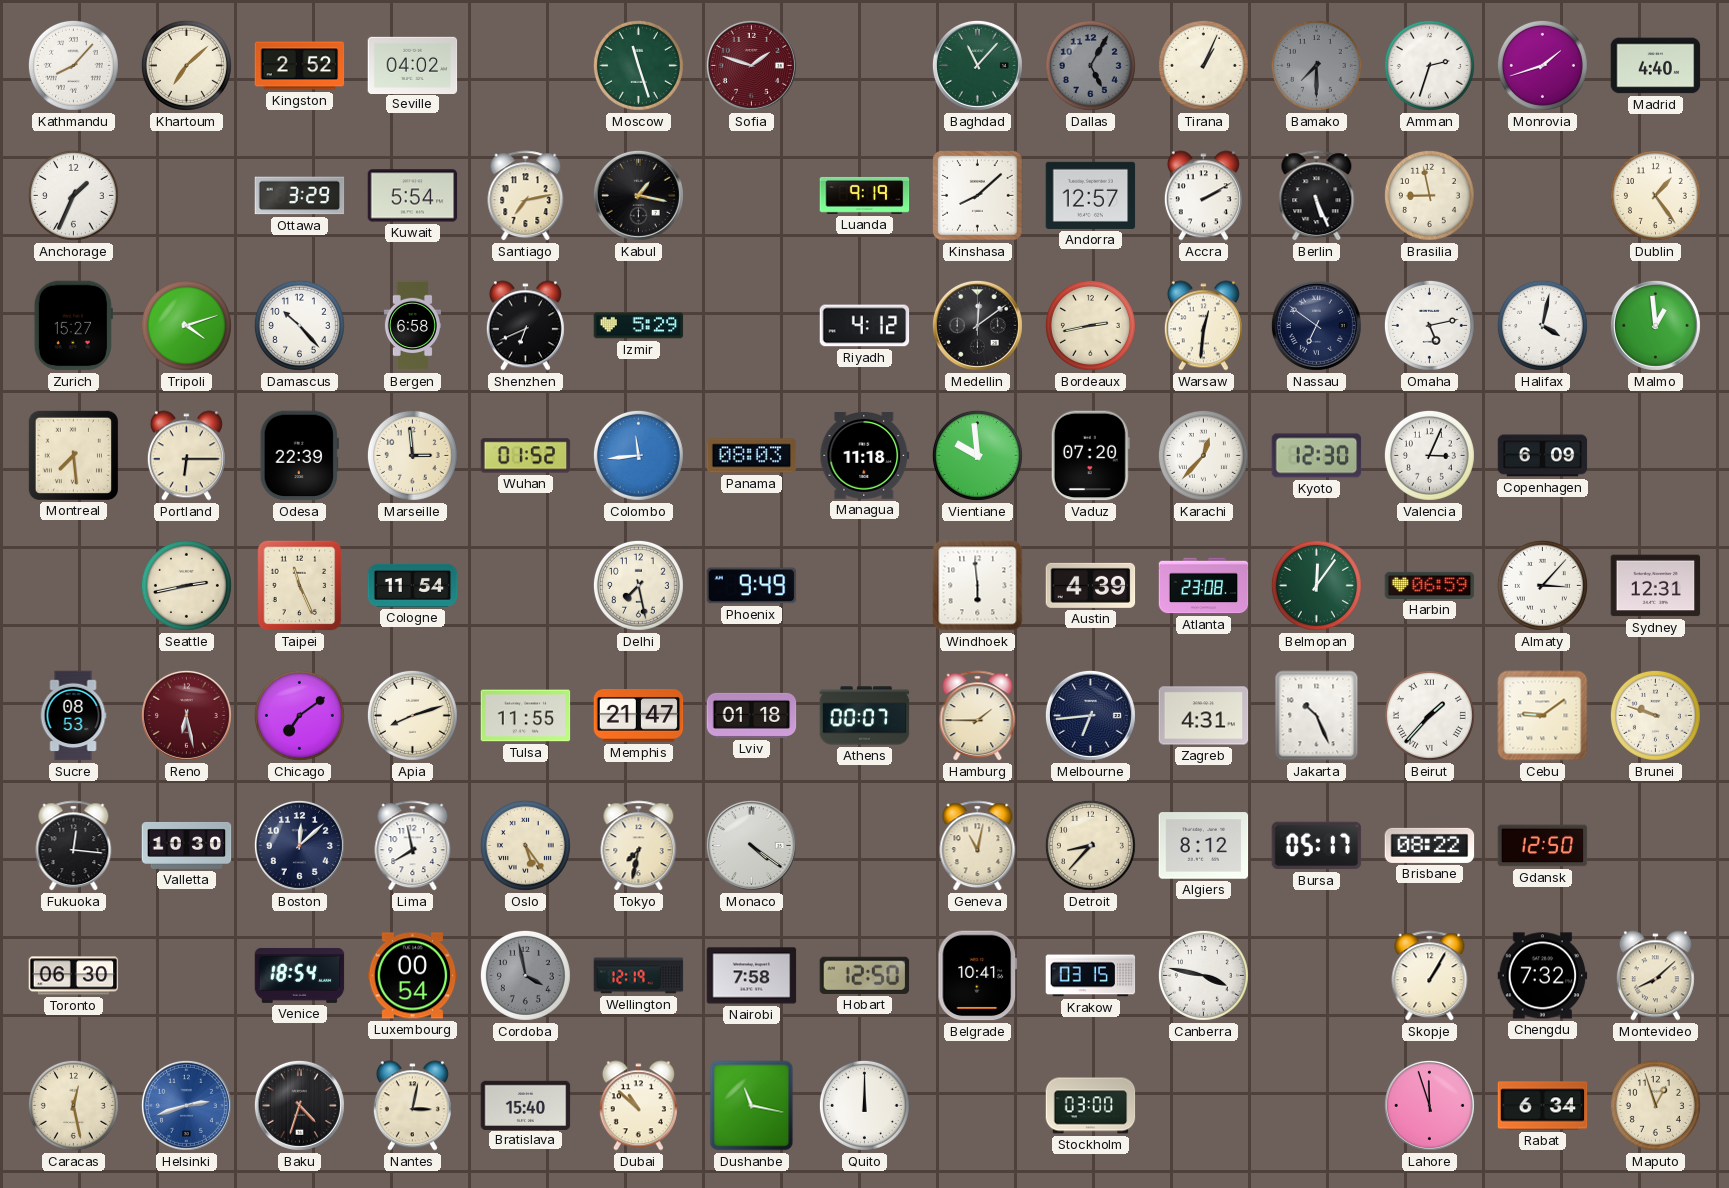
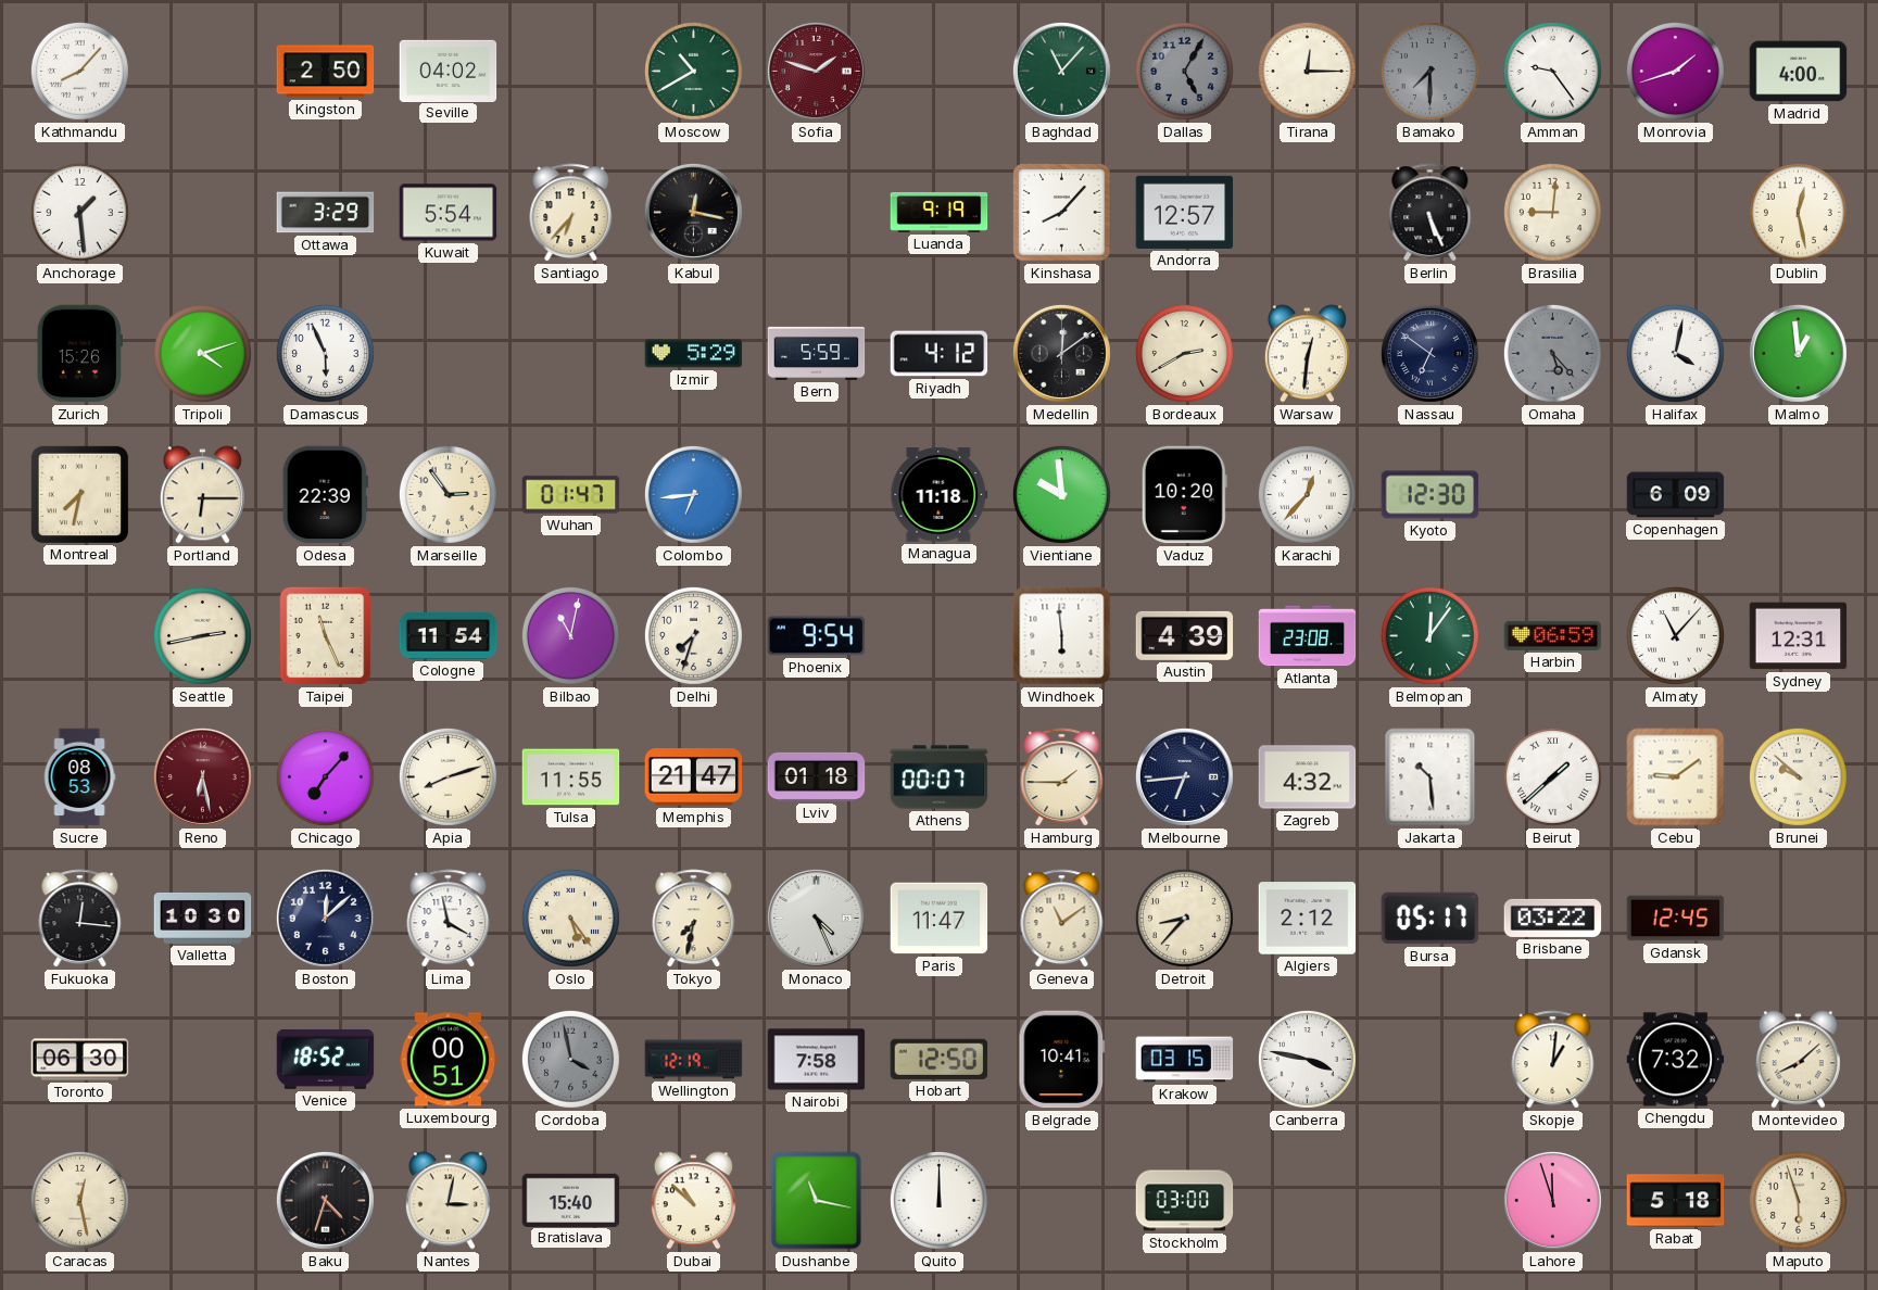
Khartoum: 7:08 -> none (186, 65)
Kingston: 2:52 -> 2:50 (326, 72)
Moscow: 11:27 -> 10:40 (693, 71)
Tirana: 1:04 -> 12:15 (1307, 71)
Amman: 2:33 -> 9:24 (1552, 71)
Madrid: 4:40 -> 4:00 (1799, 72)
Anchorage: 1:34 -> 1:29 (79, 212)
Santiago: 7:13 -> 6:37 (571, 213)
Kabul: 1:17 -> 12:17 (693, 212)
Kinshasa: 8:08 -> 8:07 (1062, 213)
Accra: 2:10 -> none (1203, 196)
Brasilia: 8:58 -> 9:01 (1552, 212)
Dublin: 1:24 -> 12:28 (1798, 212)
Zurich: 15:27 -> 15:26 (79, 354)
Damascus: 10:23 -> 5:56 (325, 353)
Bergen: 6:58 -> none (412, 326)
Shenzhen: 6:41 -> none (525, 326)
Bern: none -> 5:59 (817, 353)
Bordeaux: 2:43 -> 2:40 (1184, 353)
Omaha: 5:13 -> 5:23 (1552, 353)
Omaha dial: white -> grey (1552, 353)
Montreal: 7:29 -> 7:32 (79, 494)
Marseille: 2:59 -> 2:54 (448, 494)
Wuhan: 01:52 -> 01:47 (571, 495)
Colombo: 11:44 -> 6:44 (693, 494)
Panama: 08:03 -> none (752, 456)
Vaduz: 07:20 -> 10:20 (1184, 495)
Valencia: 3:04 -> none (1429, 455)
Bilbao: none -> 11:02 (570, 635)
Delhi: 7:28 -> 7:33 (693, 635)
Phoenix: 9:49 -> 9:54 (817, 636)
Almaty: 3:07 -> 11:07 (1675, 635)
Chicago: 7:09 -> 7:07 (325, 776)
Zagreb: 4:31 -> 4:32 (1308, 777)
Jakarta: 10:26 -> 10:29 (1430, 777)
Beirut: 1:37 -> 1:38 (1552, 776)
Brunei: 9:48 -> 9:52 (1798, 776)
Lima: 7:58 -> 3:58 (449, 919)
Monaco: 4:21 -> 4:26 (816, 918)
Paris: none -> 11:47 (940, 919)
Geneva: 11:02 -> 11:09 (1062, 919)
Algiers: 8:12 -> 2:12 (1308, 919)
Brisbane: 08:22 -> 03:22 (1553, 918)
Gdansk: 12:50 -> 12:45 (1676, 919)
Venice: 18:54 -> 18:52 (326, 1059)
Luxembourg: 00:54 -> 00:51 (449, 1060)
Skopje: 1:05 -> 1:01 (1553, 1060)
Helsinki: 2:42 -> none (186, 1105)
Rabat: 6:34 -> 5:18 (1676, 1201)
Maputo: 12:57 -> 5:57 (1798, 1200)
